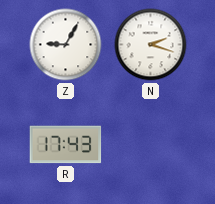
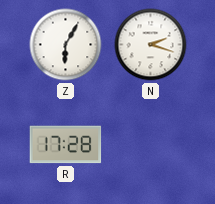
Z: 9:05 -> 6:05 (66, 45)
R: 17:43 -> 17:28 (66, 145)
